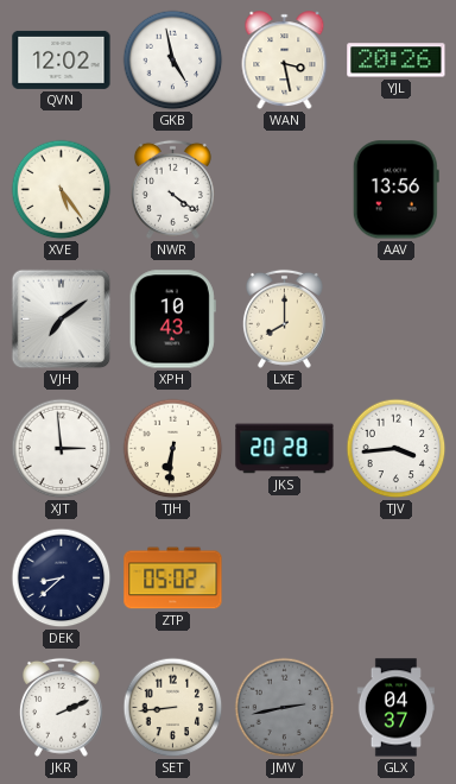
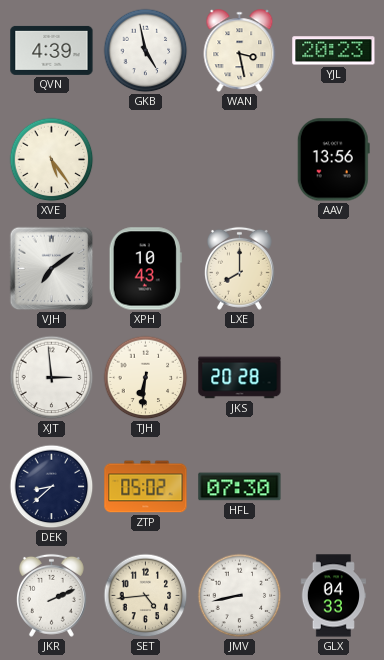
QVN: 12:02 -> 4:39 (52, 50)
YJL: 20:26 -> 20:23 (334, 51)
NWR: 4:21 -> none (172, 189)
TJV: 3:44 -> none (397, 449)
HFL: none -> 07:30 (240, 487)
SET: 8:44 -> 4:44 (146, 596)
JMV: 2:43 -> 8:43 (240, 596)
JMV dial: grey -> white (240, 596)
GLX: 04:37 -> 04:33 (333, 596)
